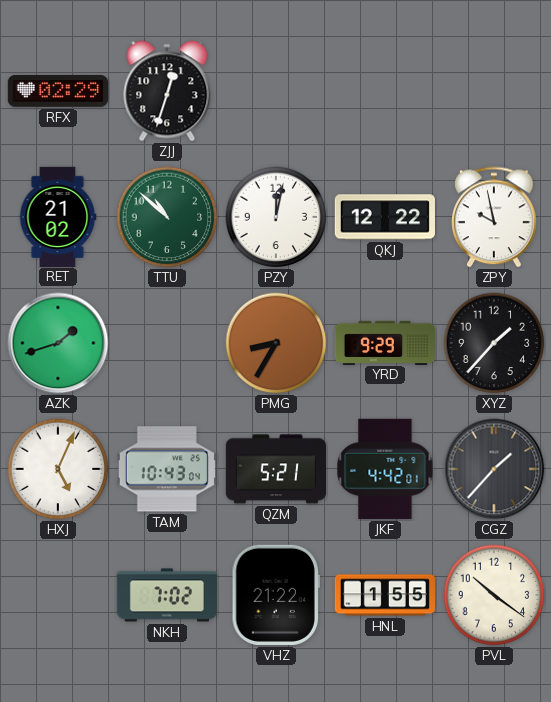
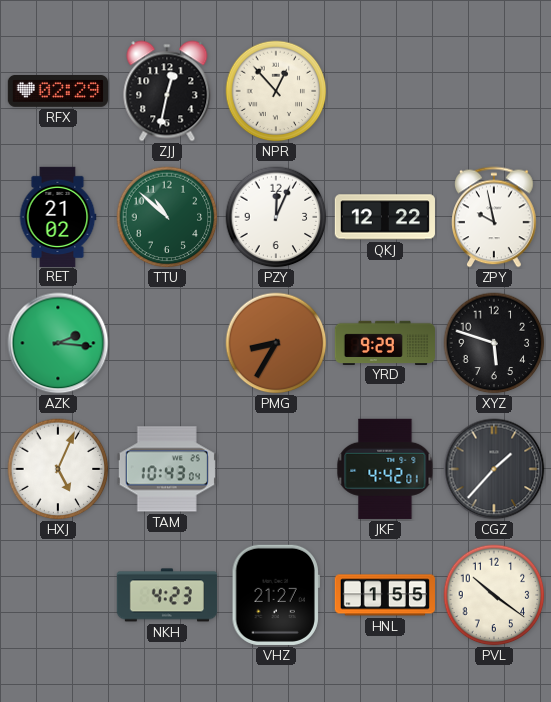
ZJJ: 12:33 -> 12:32 (167, 91)
NPR: none -> 12:53 (276, 91)
PZY: 12:02 -> 12:04 (276, 217)
AZK: 1:42 -> 2:16 (58, 343)
XYZ: 1:37 -> 5:48 (494, 343)
QZM: 5:21 -> none (275, 469)
NKH: 7:02 -> 4:23 (166, 595)
VHZ: 21:22 -> 21:27 (276, 595)
